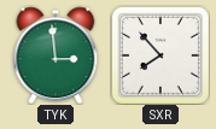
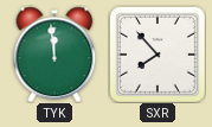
TYK: 2:59 -> 11:59 (54, 55)
